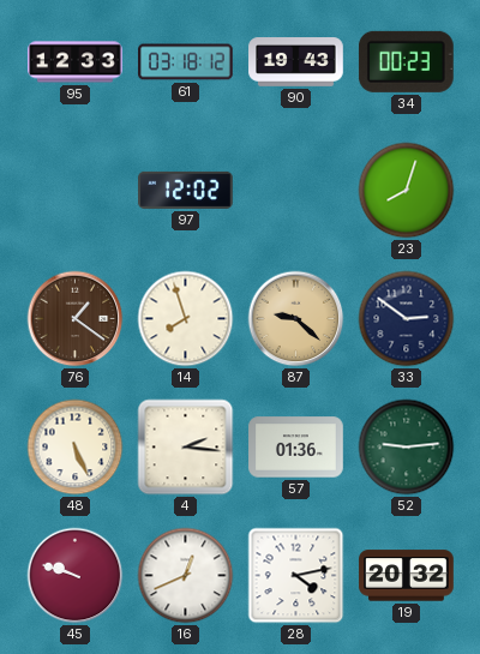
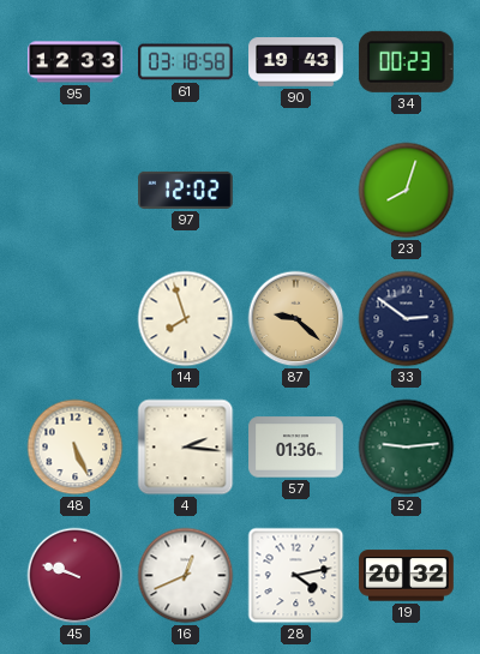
61: 03:18:12 -> 03:18:58 (186, 62)
76: 1:21 -> none (76, 319)
